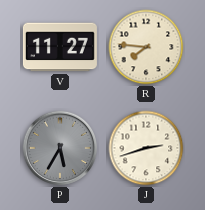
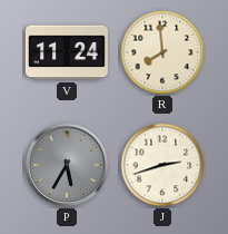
V: 11:27 -> 11:24 (67, 52)
R: 7:46 -> 7:59 (162, 52)
